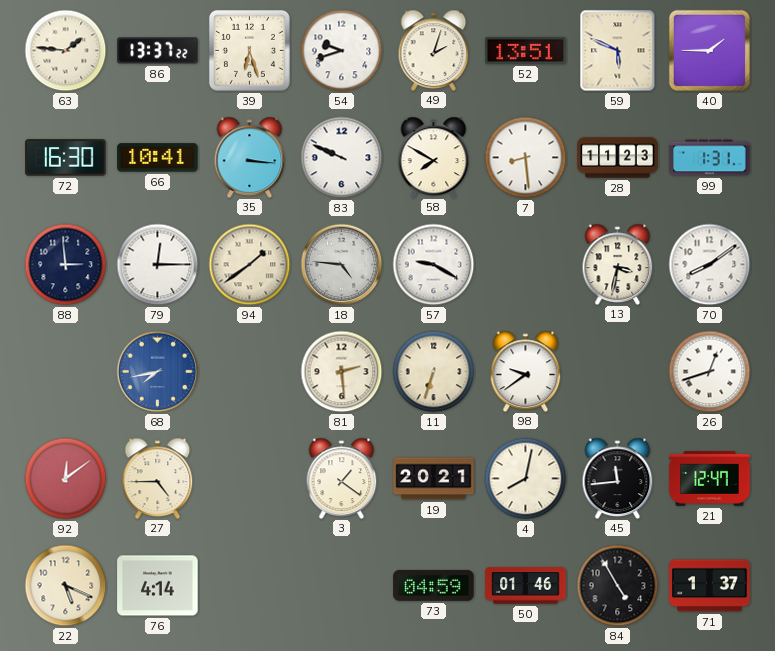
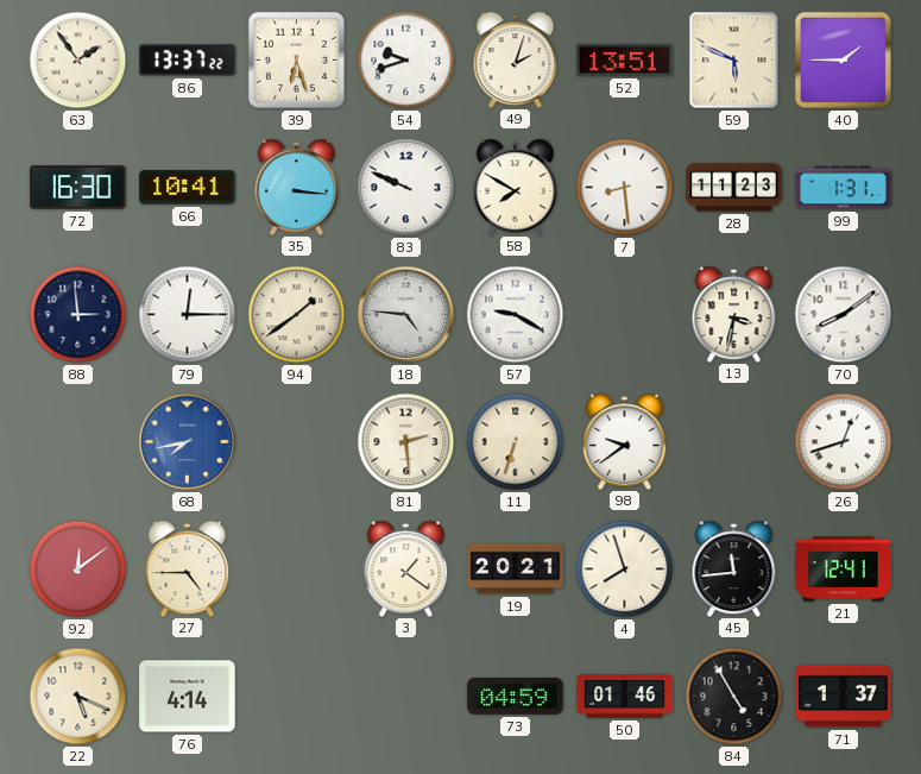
63: 1:46 -> 1:54 (78, 61)
4: 8:02 -> 7:57 (625, 570)
21: 12:47 -> 12:41 (844, 570)
